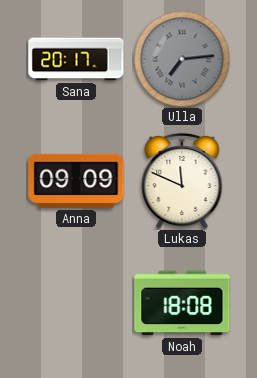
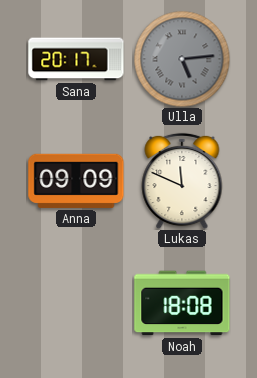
Ulla: 7:14 -> 5:14 (182, 59)
